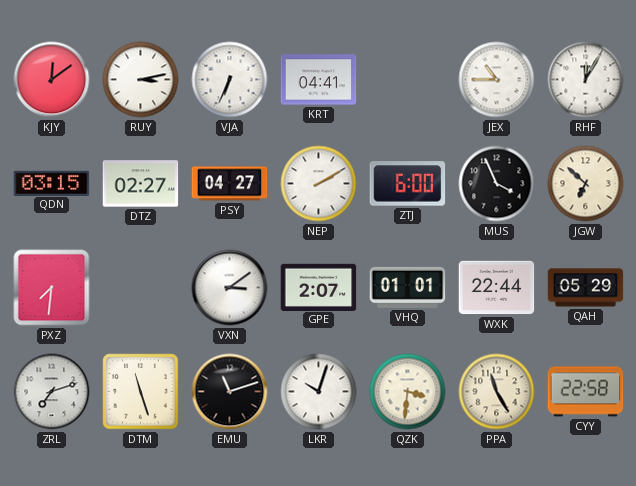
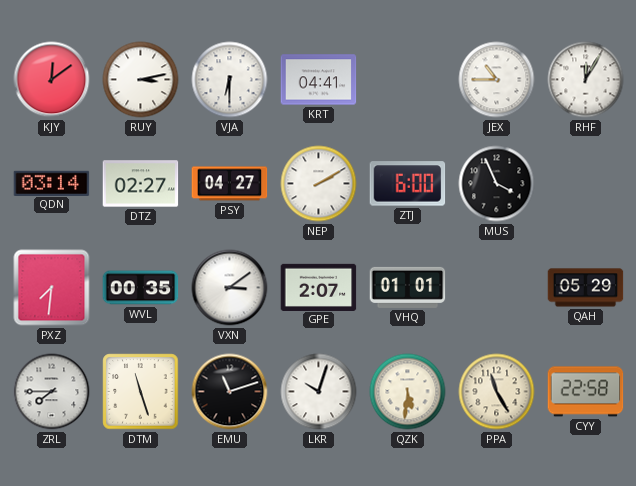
VJA: 6:34 -> 6:30 (230, 80)
QDN: 03:15 -> 03:14 (52, 183)
JGW: 6:52 -> none (586, 184)
WVL: none -> 00:35 (141, 288)
WXK: 22:44 -> none (497, 288)
ZRL: 7:12 -> 7:45 (52, 392)
QZK: 3:31 -> 5:31 (408, 392)
